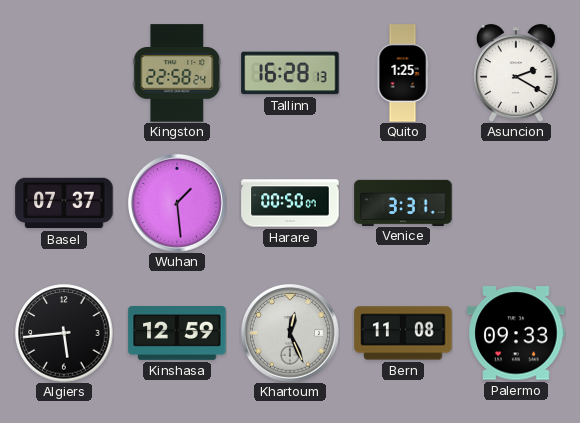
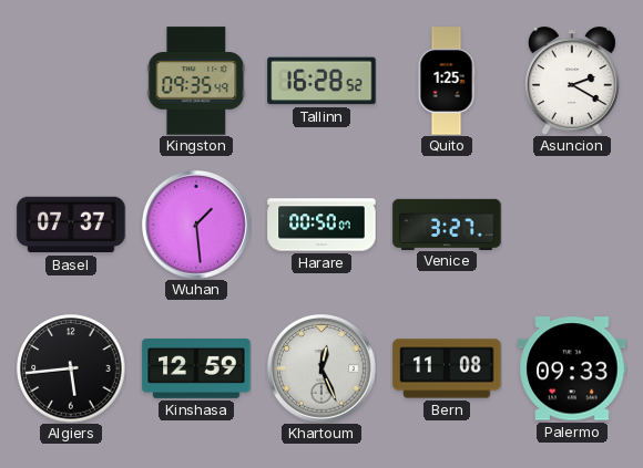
Kingston: 22:58 -> 09:35 (196, 81)
Tallinn: 16:28:13 -> 16:28:52 (321, 81)
Venice: 3:31 -> 3:27 (447, 223)
